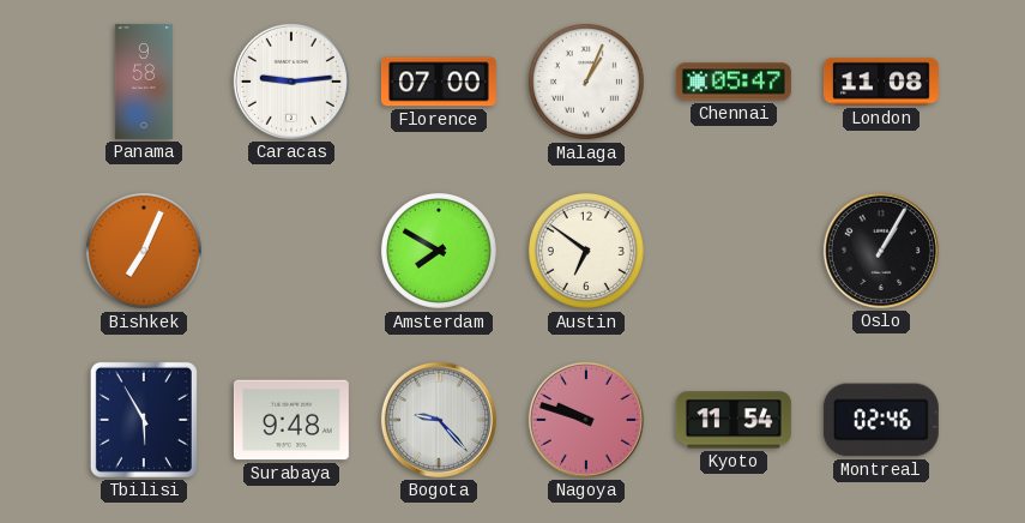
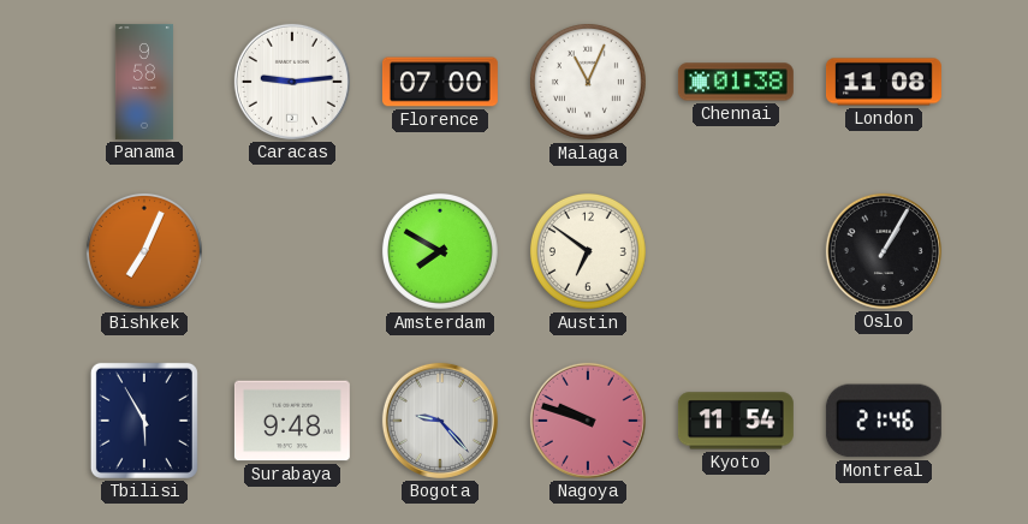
Malaga: 1:04 -> 11:04 (588, 82)
Chennai: 05:47 -> 01:38 (736, 82)
Montreal: 02:46 -> 21:46 (884, 421)
